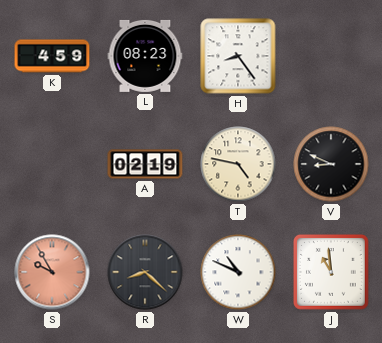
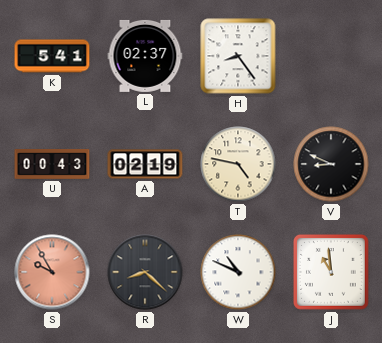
K: 4:59 -> 5:41 (52, 56)
L: 08:23 -> 02:37 (145, 56)
U: none -> 00:43 (52, 165)
